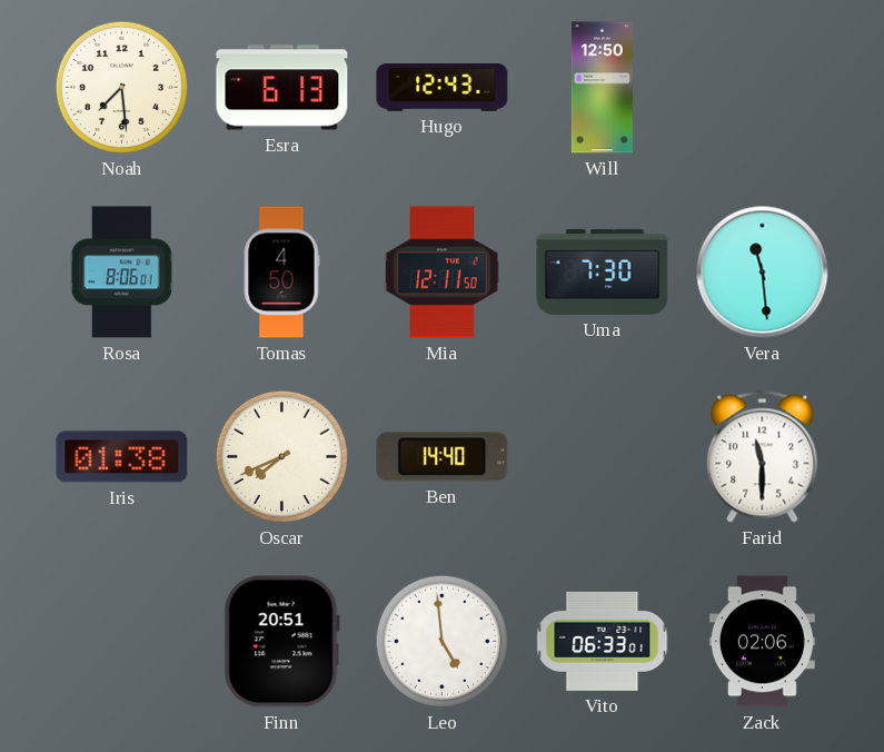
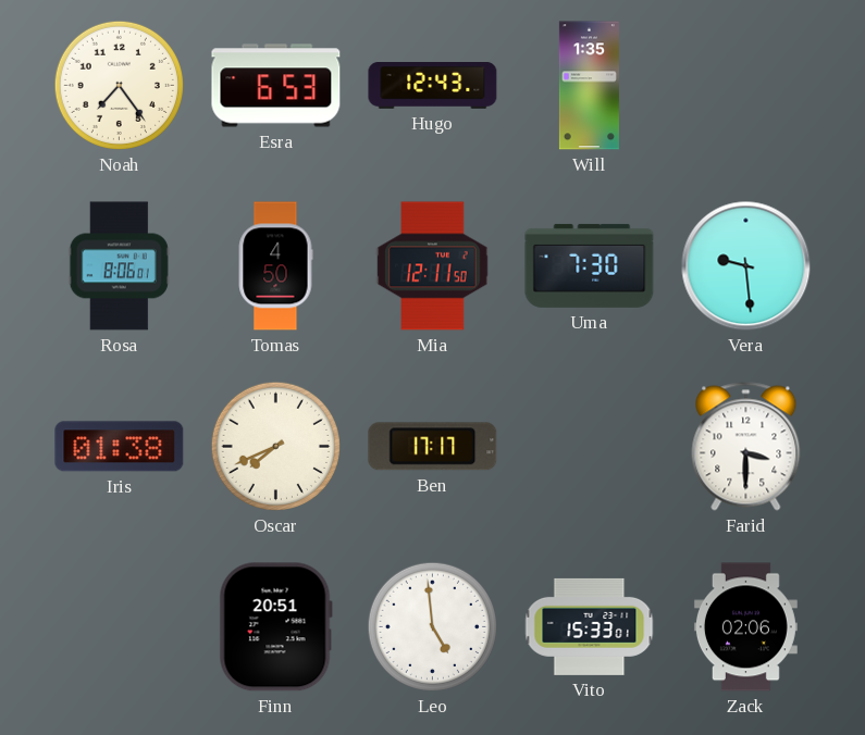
Noah: 7:29 -> 7:24 (119, 85)
Esra: 6:13 -> 6:53 (276, 86)
Will: 12:50 -> 1:35 (589, 86)
Vera: 11:29 -> 9:29 (746, 266)
Ben: 14:40 -> 17:17 (433, 447)
Farid: 11:30 -> 3:30 (746, 447)
Vito: 06:33 -> 15:33 (590, 626)
